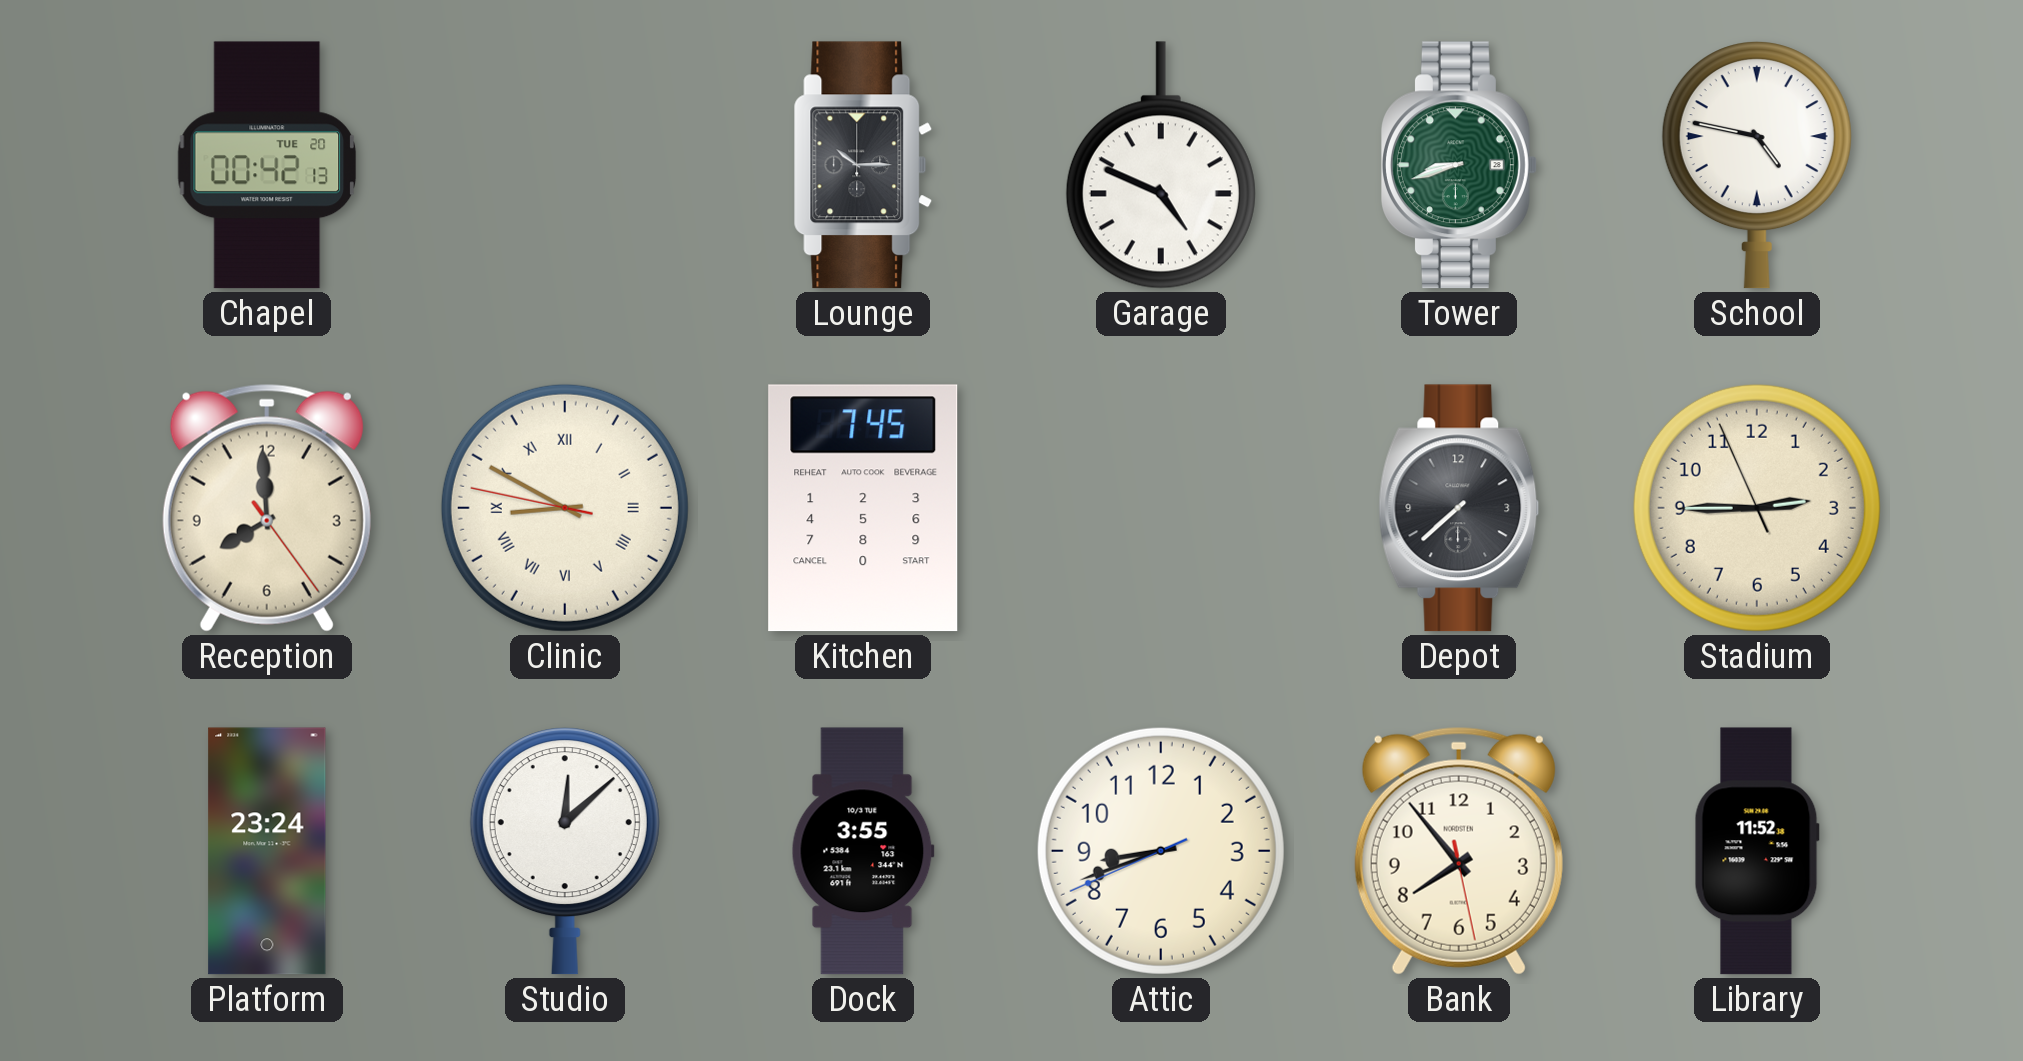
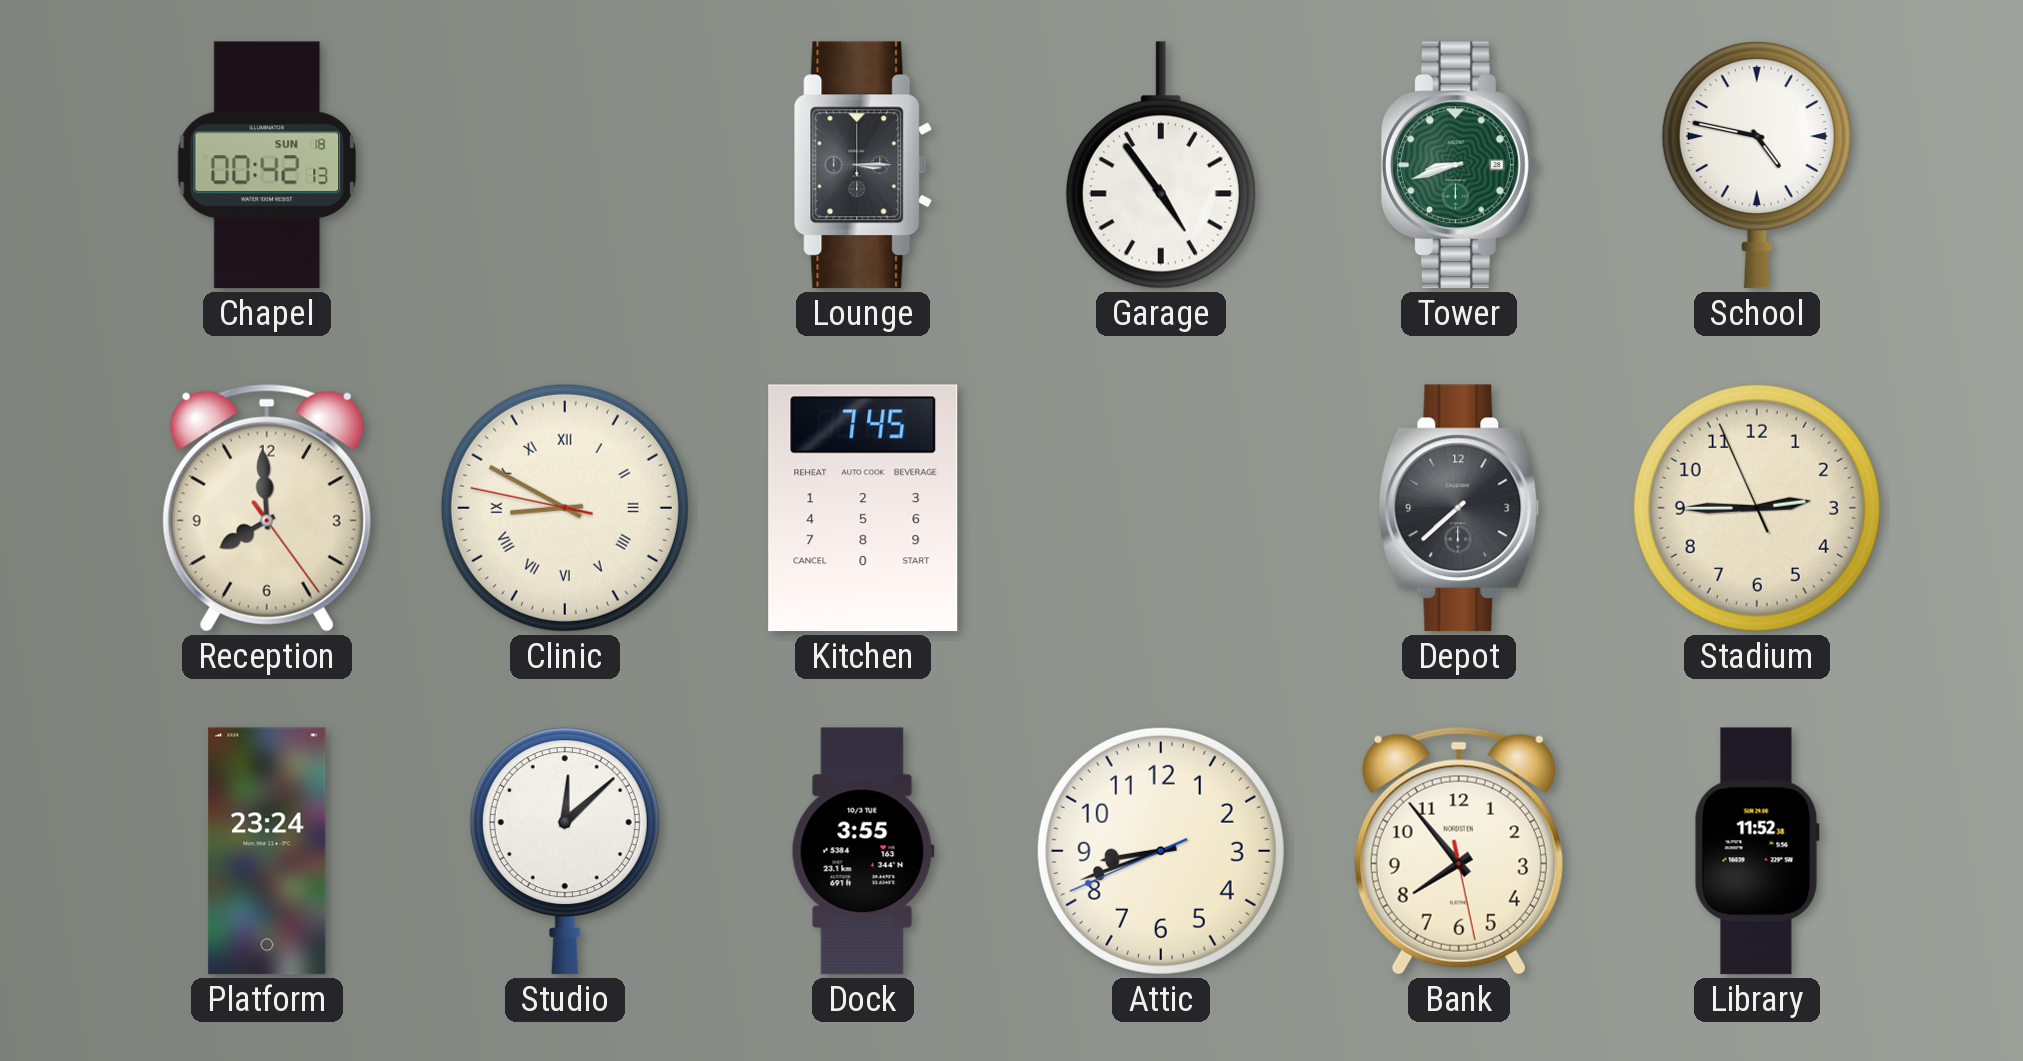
Chapel date: TUE 20 -> SUN 18 (267, 165)
Lounge: 10:15 -> 3:15 (863, 165)
Garage: 4:49 -> 4:54 (1161, 165)
